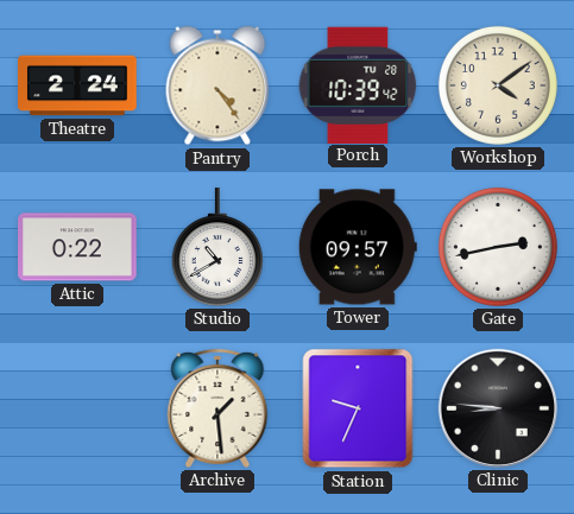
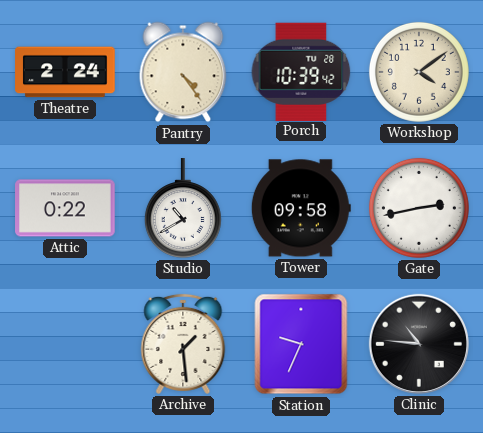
Tower: 09:57 -> 09:58 (301, 208)
Clinic: 8:46 -> 10:46 (419, 344)
